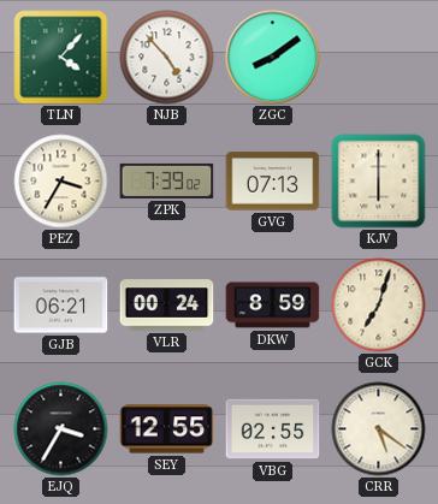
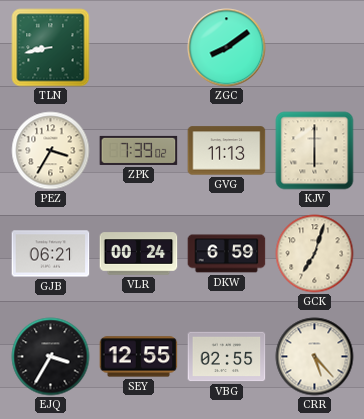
TLN: 4:07 -> 8:43 (51, 48)
NJB: 4:53 -> none (167, 58)
GVG: 07:13 -> 11:13 (227, 151)
DKW: 8:59 -> 6:59 (227, 254)
CRR: 5:21 -> 5:23 (315, 357)
